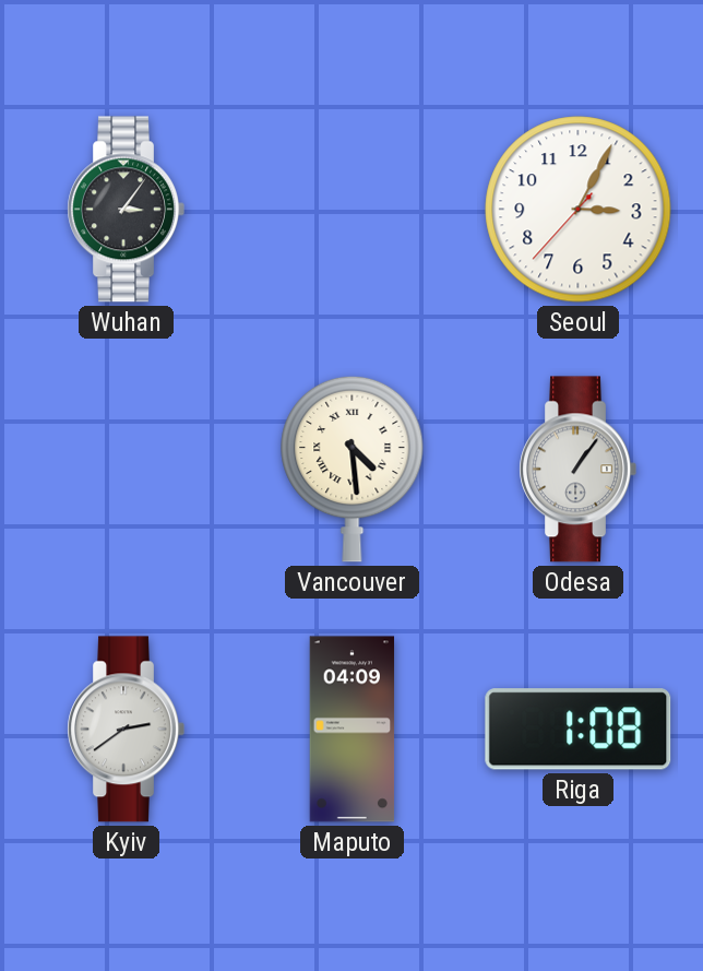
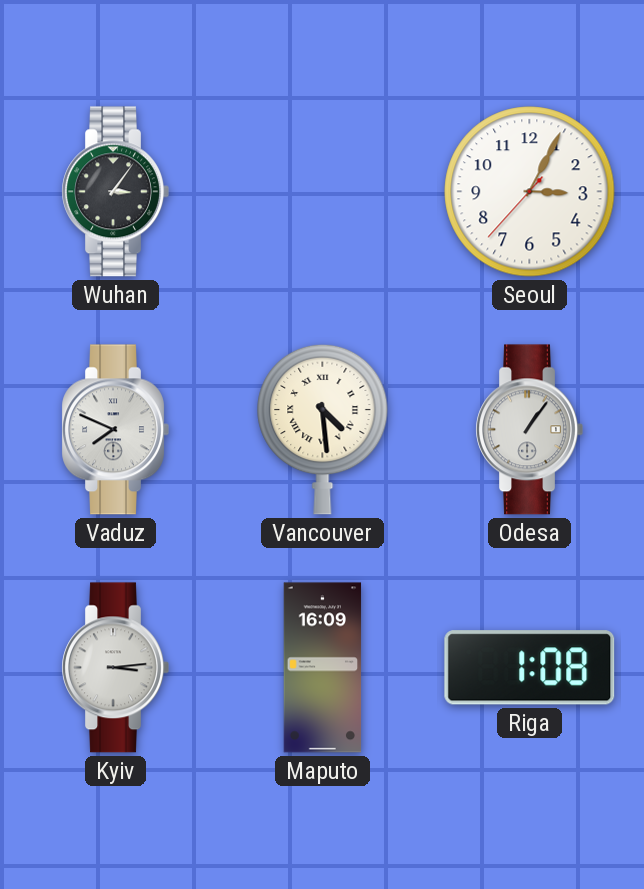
Vaduz: none -> 7:49 (115, 430)
Kyiv: 2:39 -> 3:14 (115, 668)
Maputo: 04:09 -> 16:09 (323, 668)
